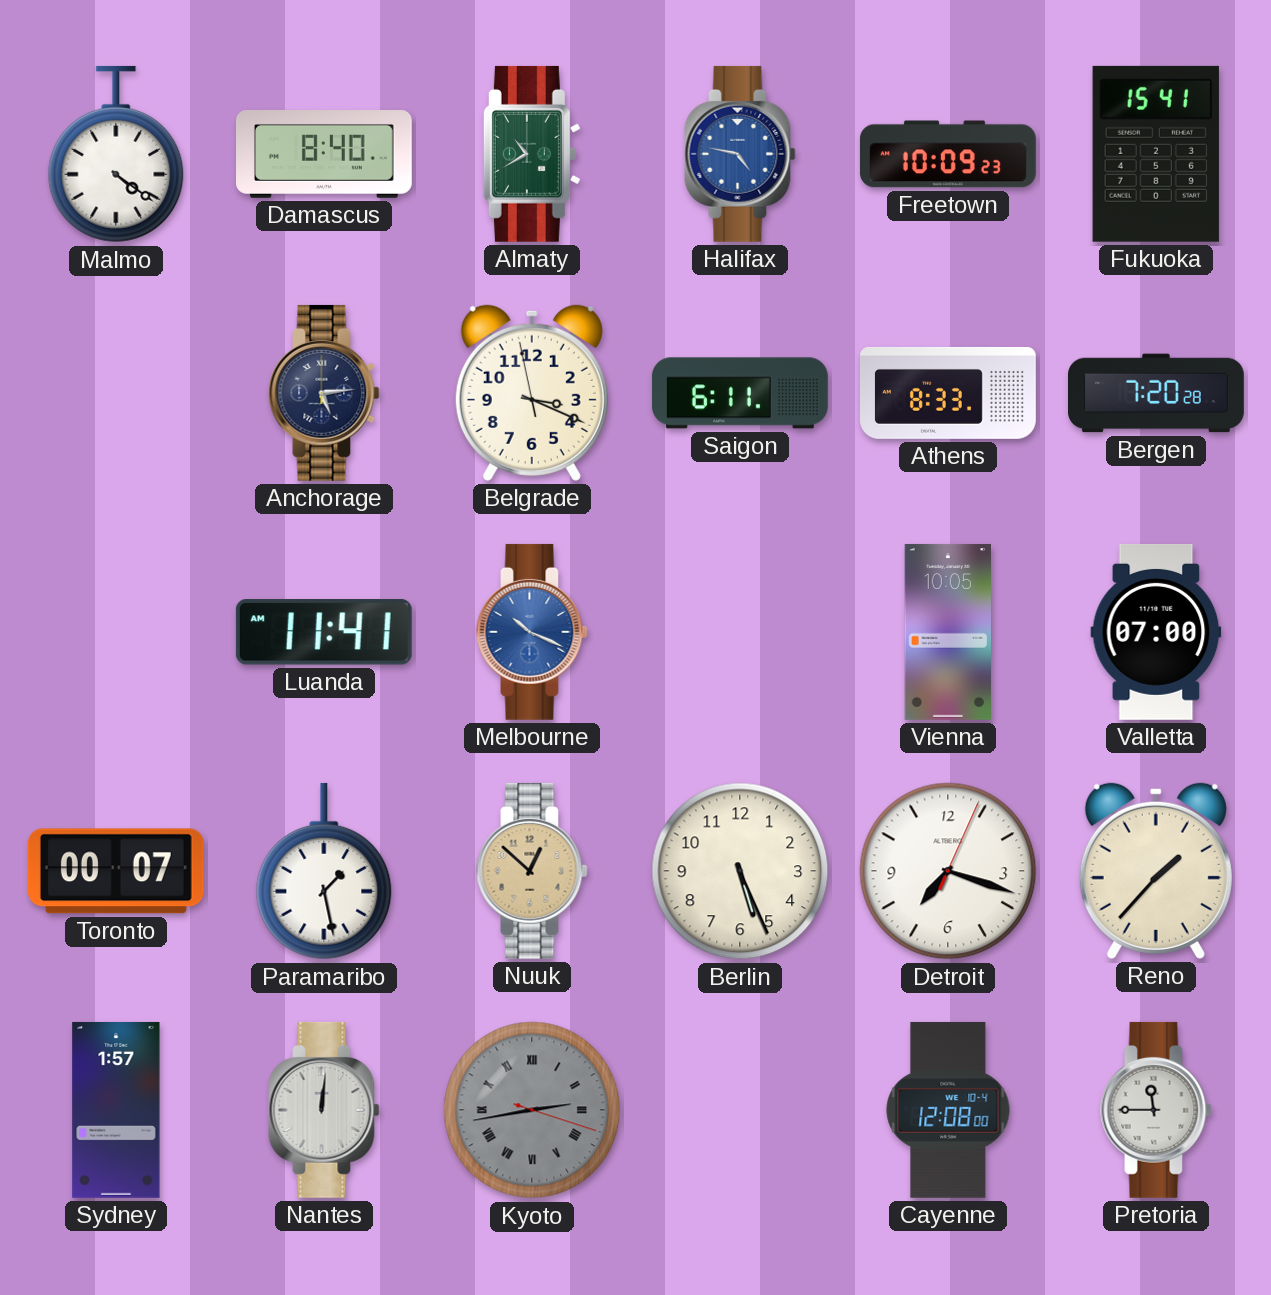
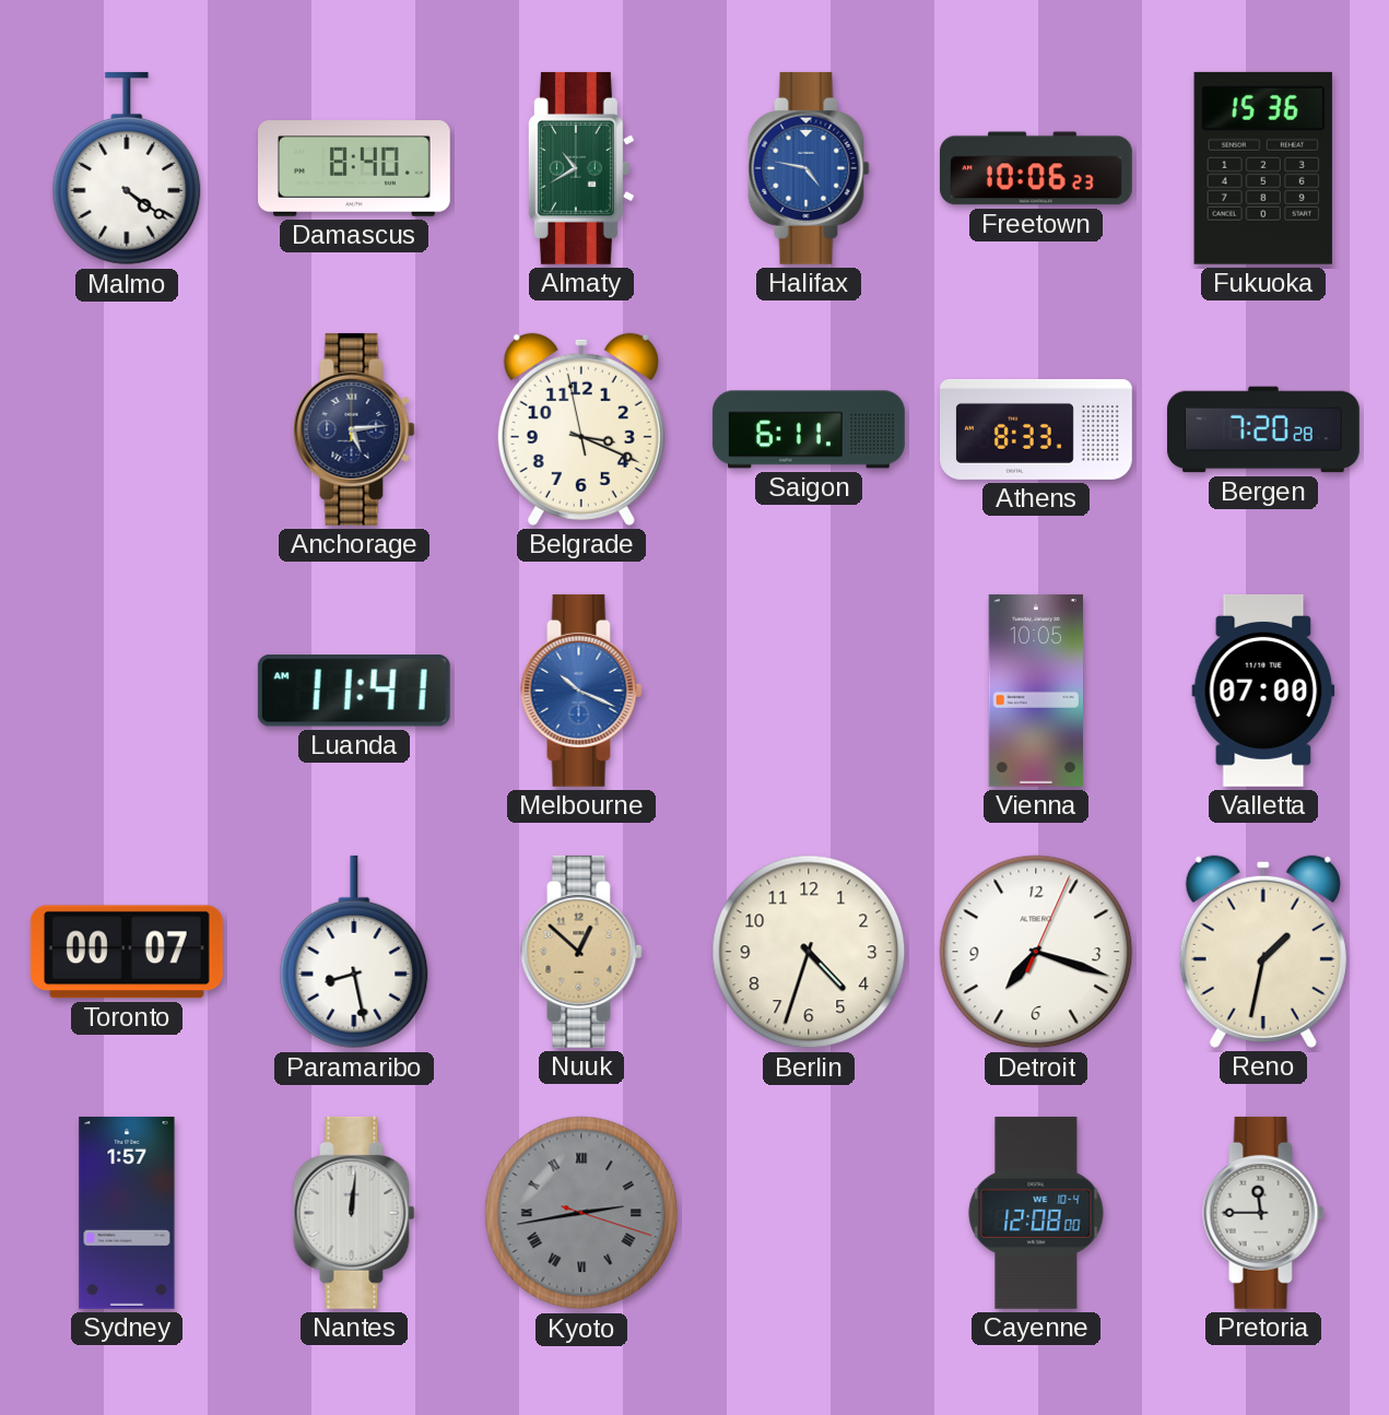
Freetown: 10:09 -> 10:06 (1036, 168)
Fukuoka: 15:41 -> 15:36 (1263, 168)
Paramaribo: 1:28 -> 8:28 (354, 952)
Berlin: 5:26 -> 4:33 (809, 952)
Reno: 1:37 -> 1:32 (1263, 952)
